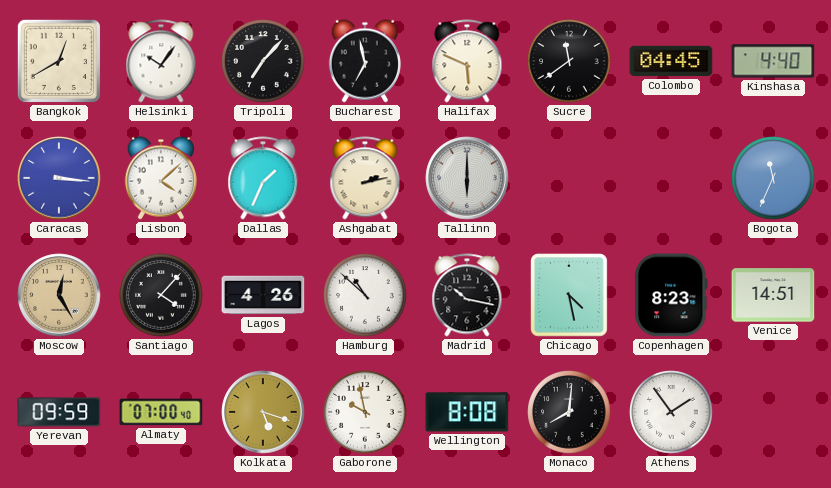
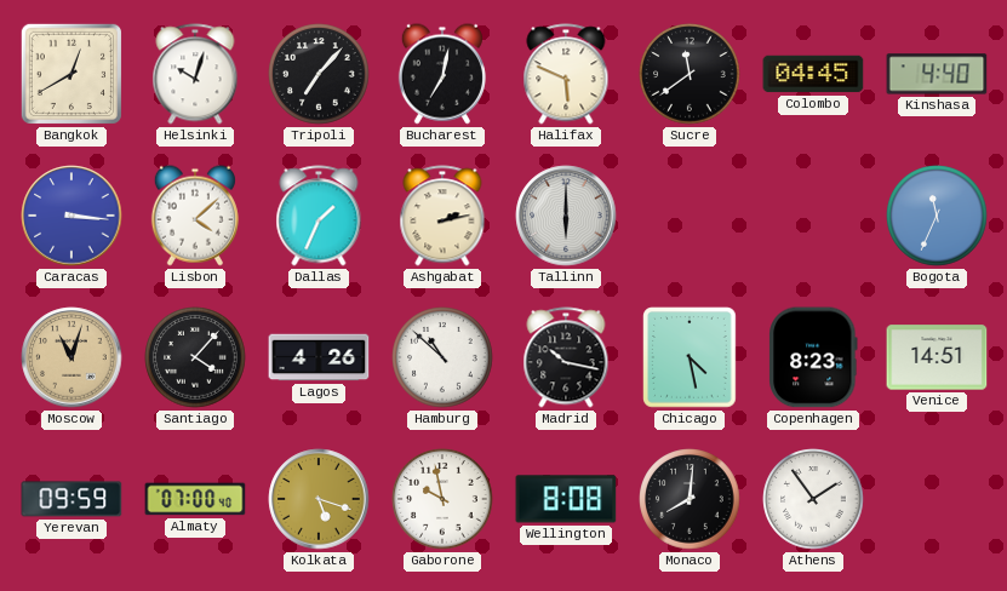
Helsinki: 10:06 -> 10:03 (195, 74)
Bucharest: 6:58 -> 7:02 (442, 74)
Moscow: 12:25 -> 11:03 (71, 357)
